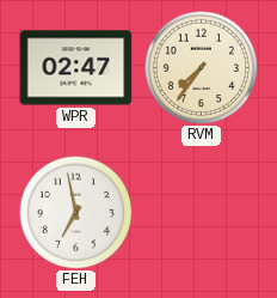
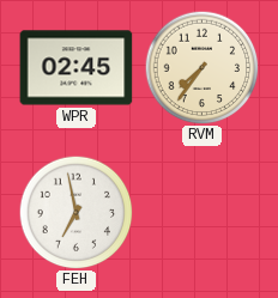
WPR: 02:47 -> 02:45 (77, 68)
